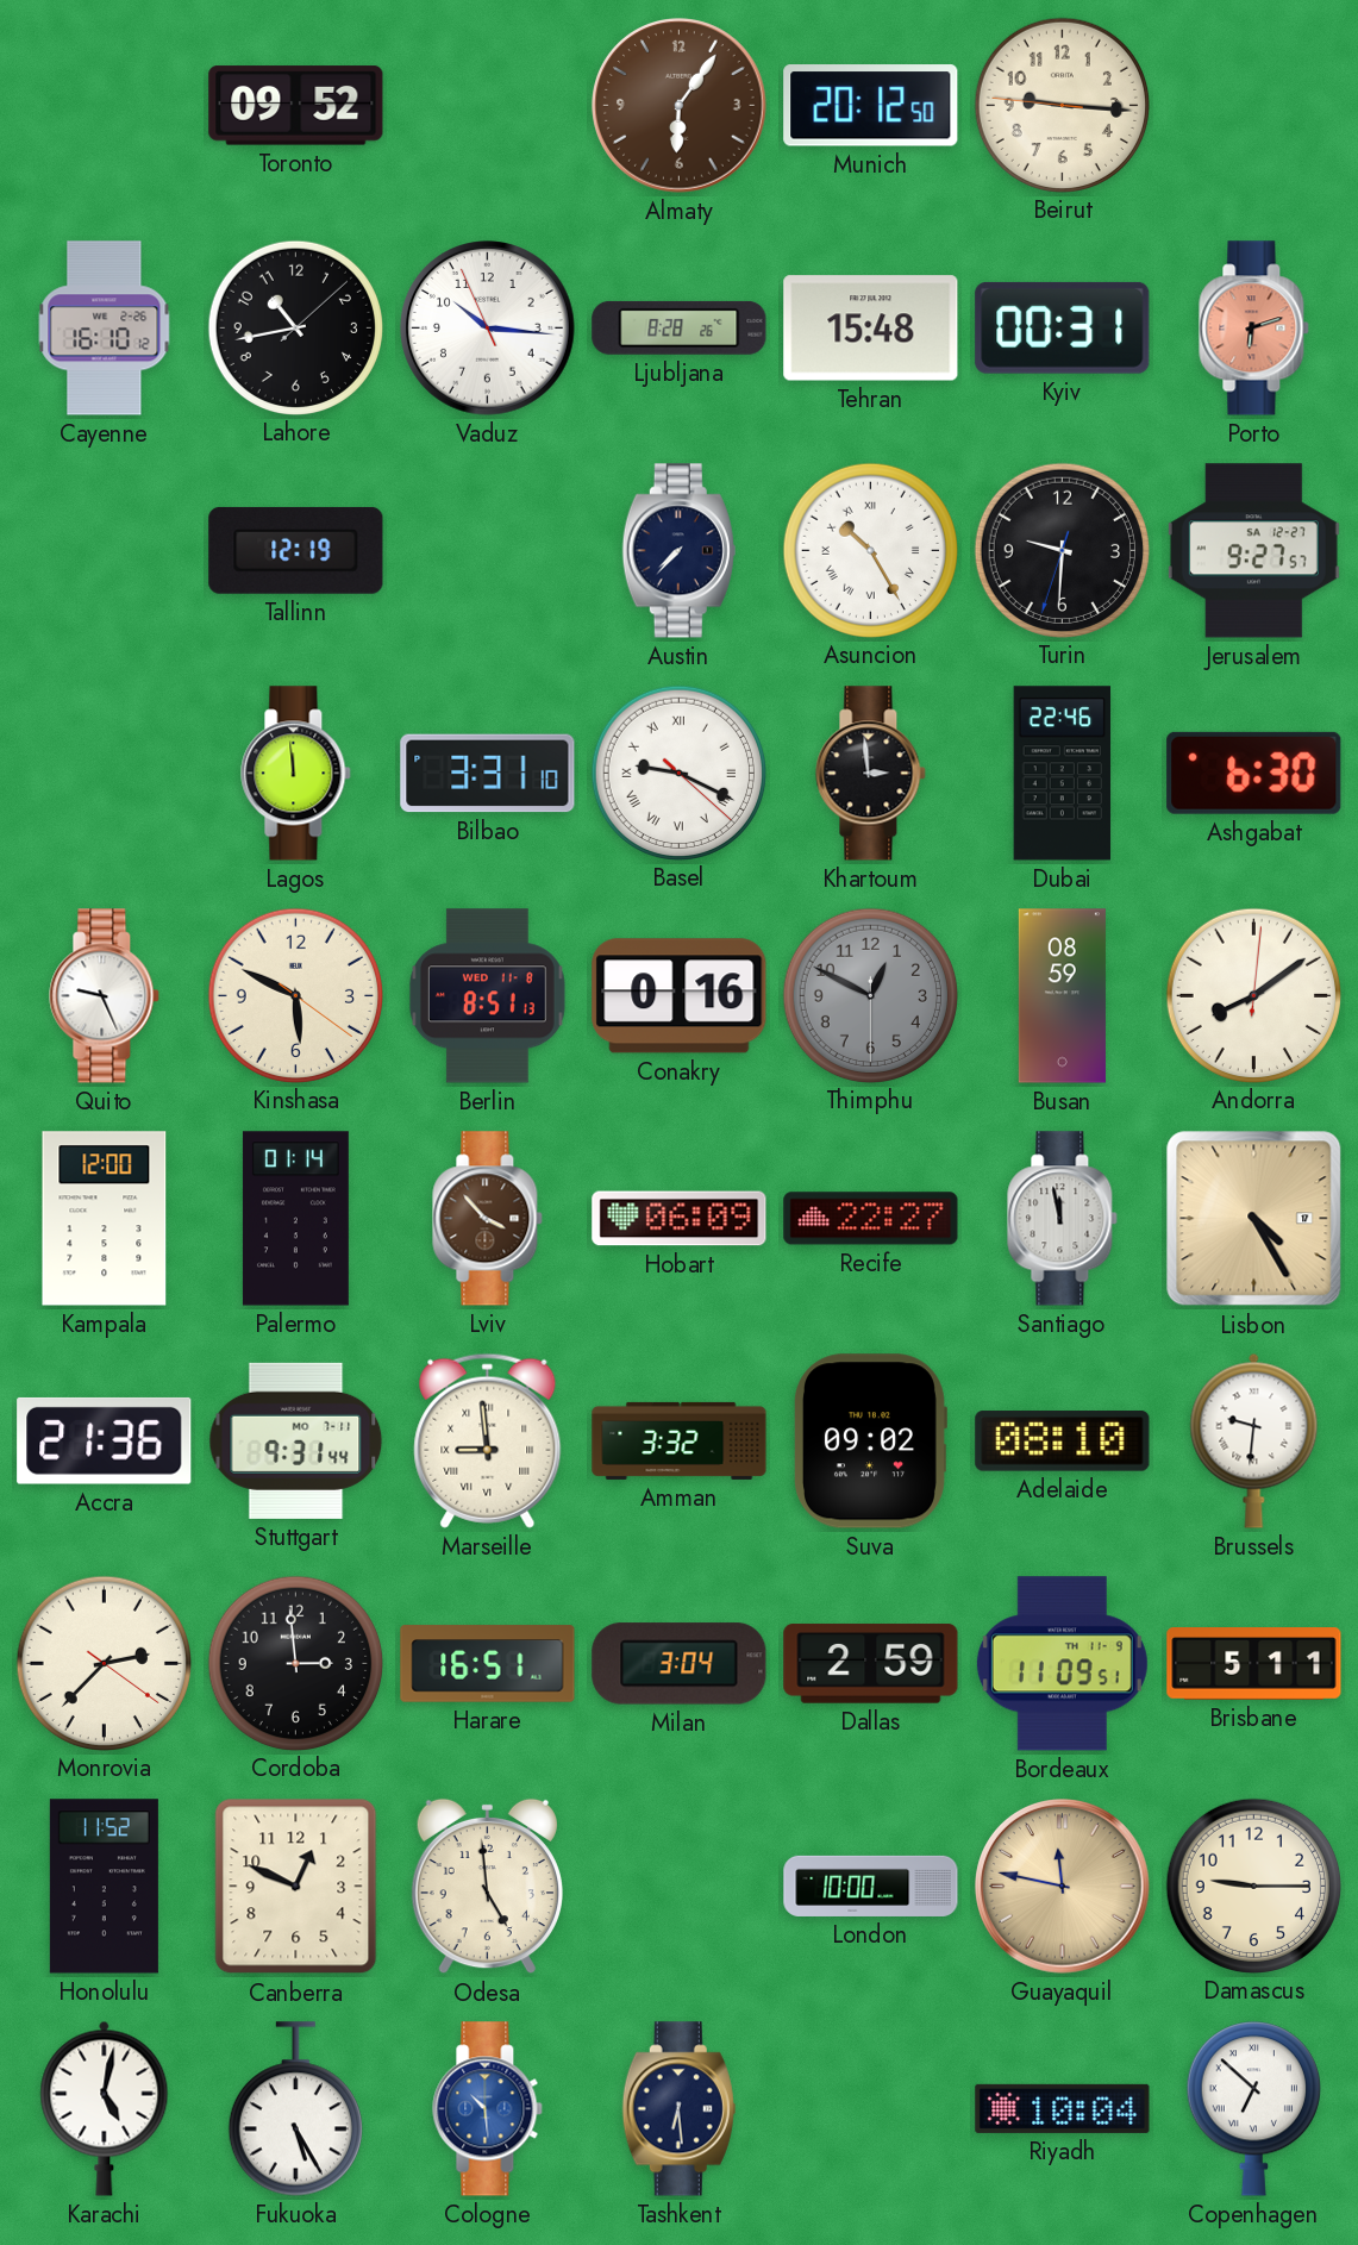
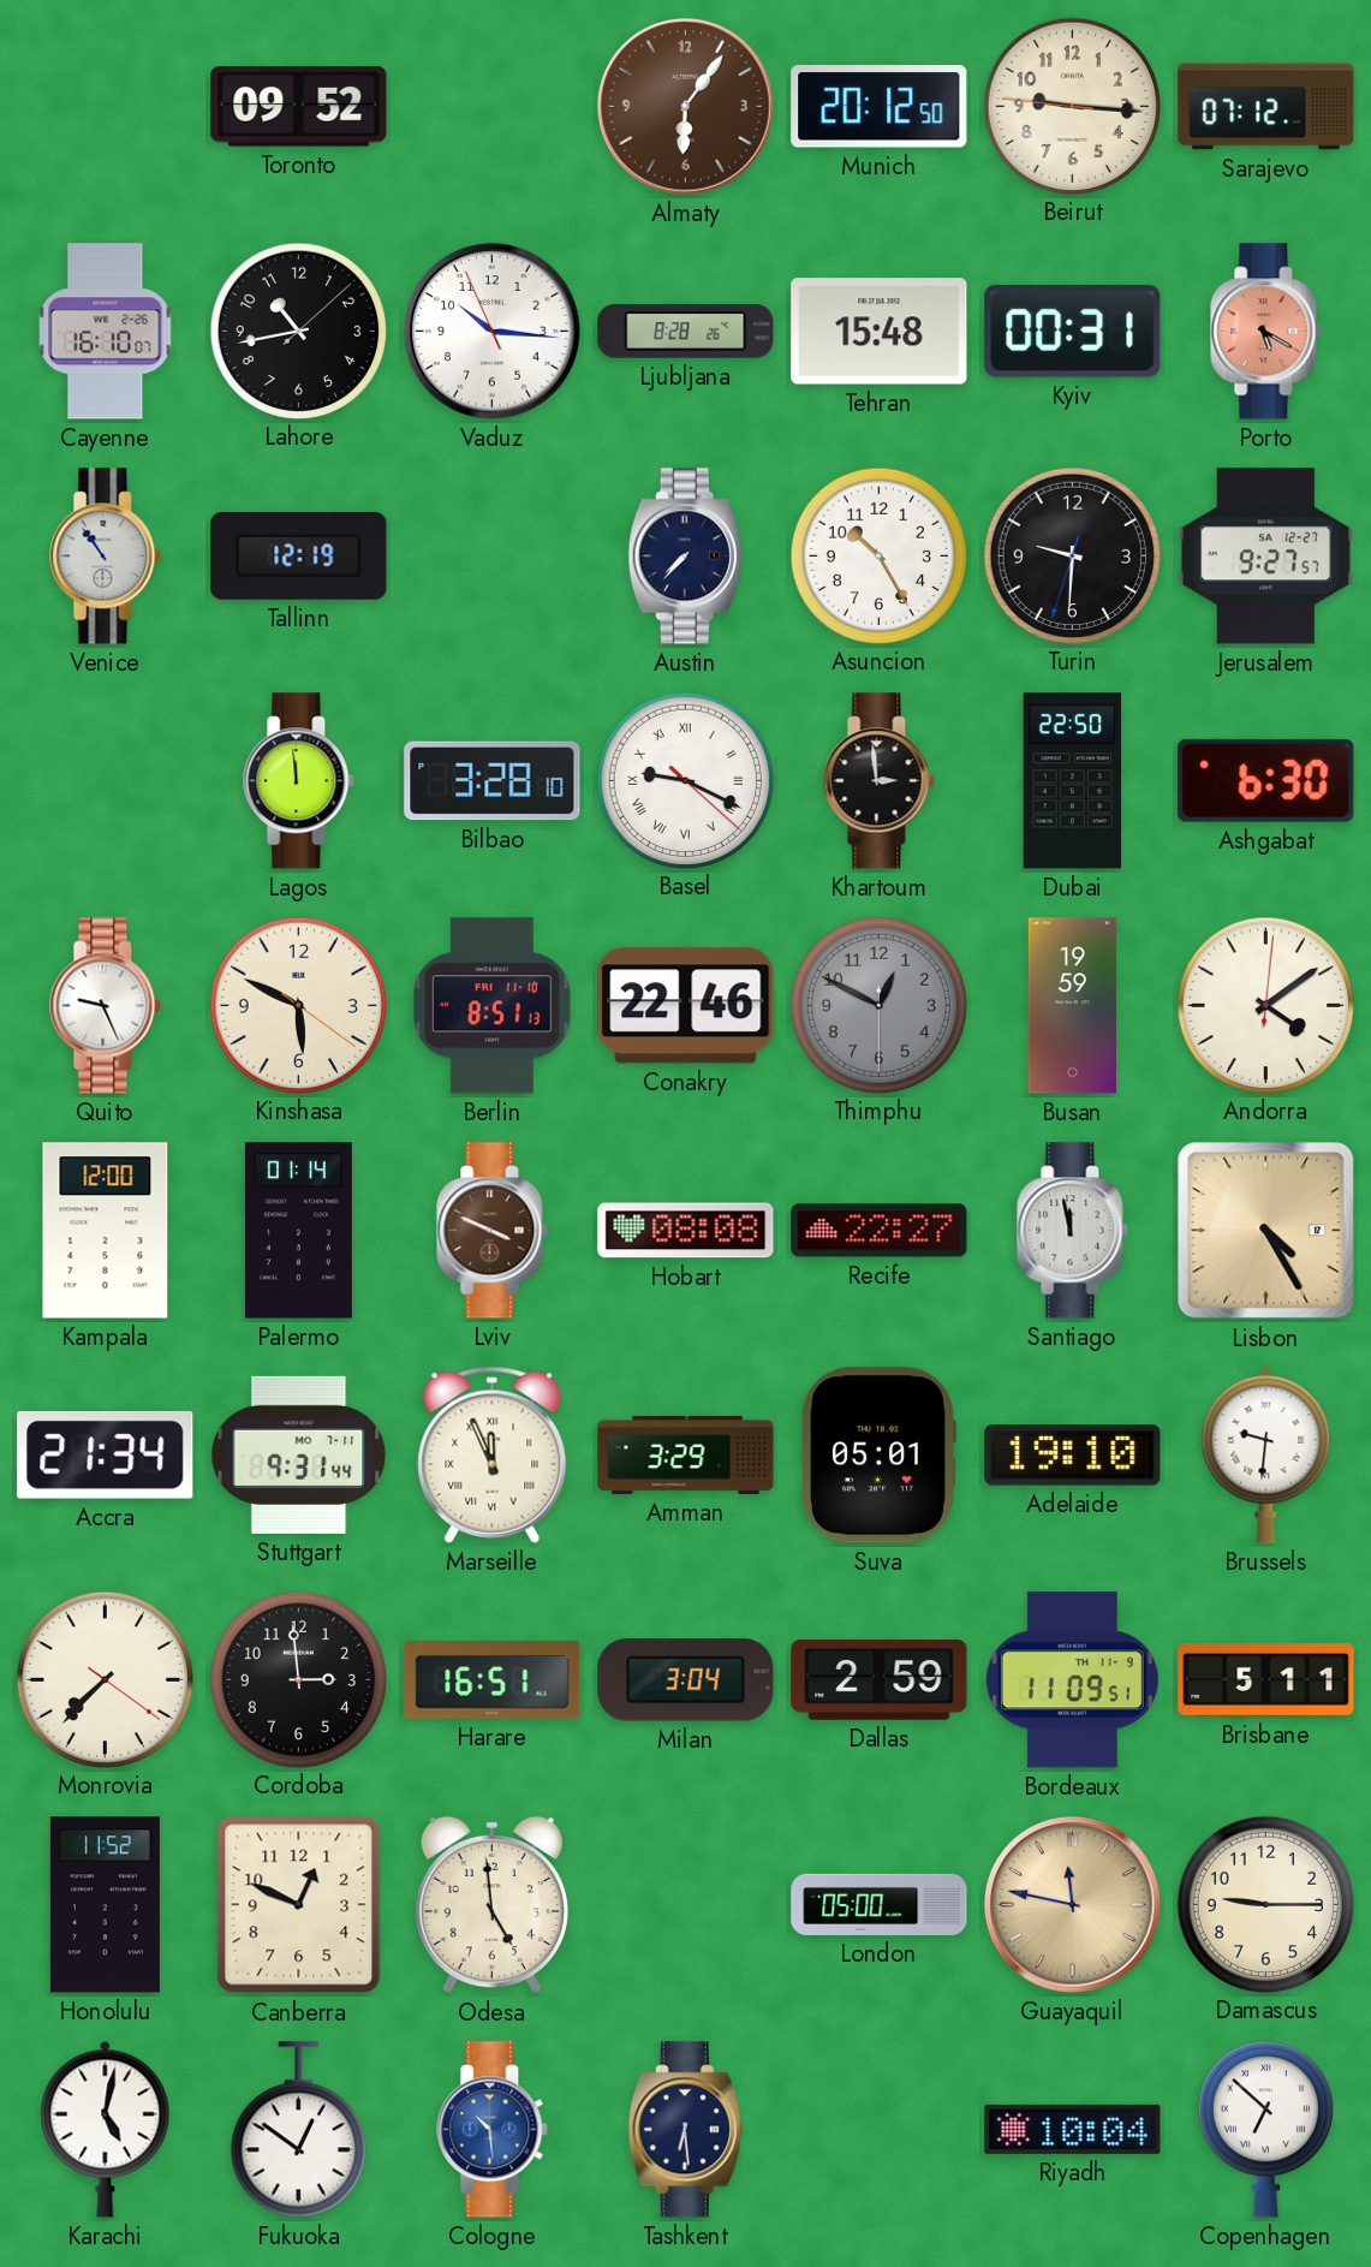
Sarajevo: none -> 07:12 (1266, 107)
Cayenne: 16:10:12 -> 16:10:07 (106, 332)
Porto: 6:12 -> 5:20 (1266, 332)
Venice: none -> 10:54 (106, 557)
Asuncion numerals: Roman -> Arabic (878, 555)
Bilbao: 3:31 -> 3:28 (493, 781)
Dubai: 22:46 -> 22:50 (1073, 781)
Berlin date: WED 11-8 -> FRI 11-10 (491, 1006)
Conakry: 0:16 -> 22:46 (686, 1006)
Busan: 08:59 -> 19:59 (1072, 1006)
Andorra: 8:09 -> 4:09 (1265, 1005)
Lviv: 3:53 -> 3:49 (493, 1231)
Hobart: 06:09 -> 08:08 (686, 1231)
Accra: 21:36 -> 21:34 (106, 1454)
Marseille: 8:59 -> 11:56 (493, 1454)
Amman: 3:32 -> 3:29 (686, 1454)
Suva: 09:02 -> 05:01 (878, 1456)
Adelaide: 08:10 -> 19:10 (1073, 1456)
Monrovia: 2:37 -> 7:37 (105, 1679)
London: 10:00 -> 05:00 (880, 1904)
Fukuoka: 5:25 -> 12:51 (298, 2130)
